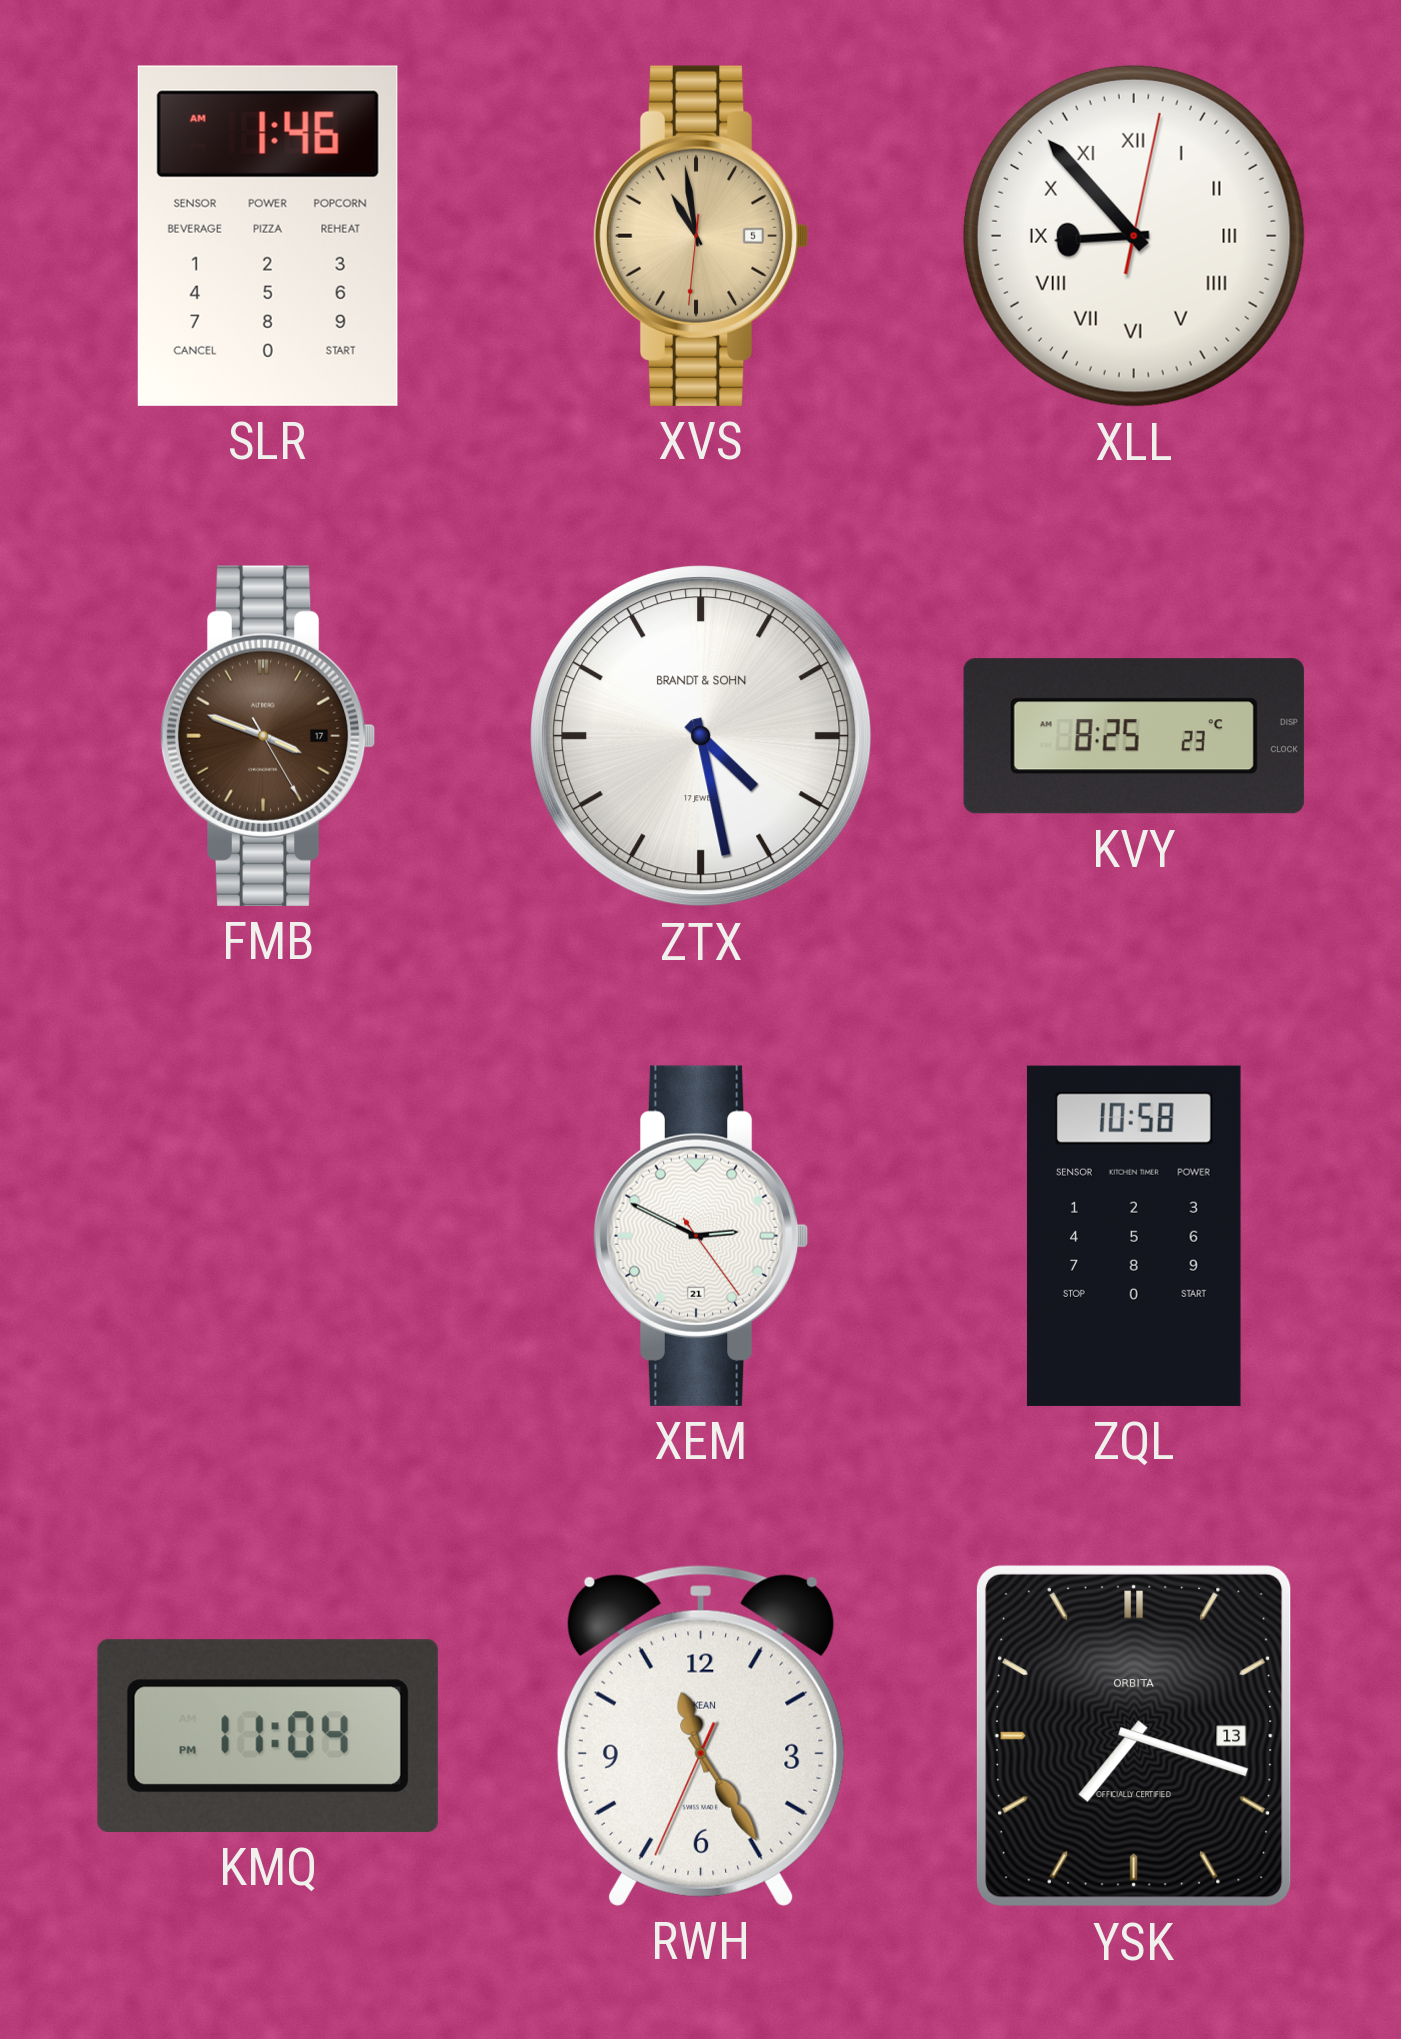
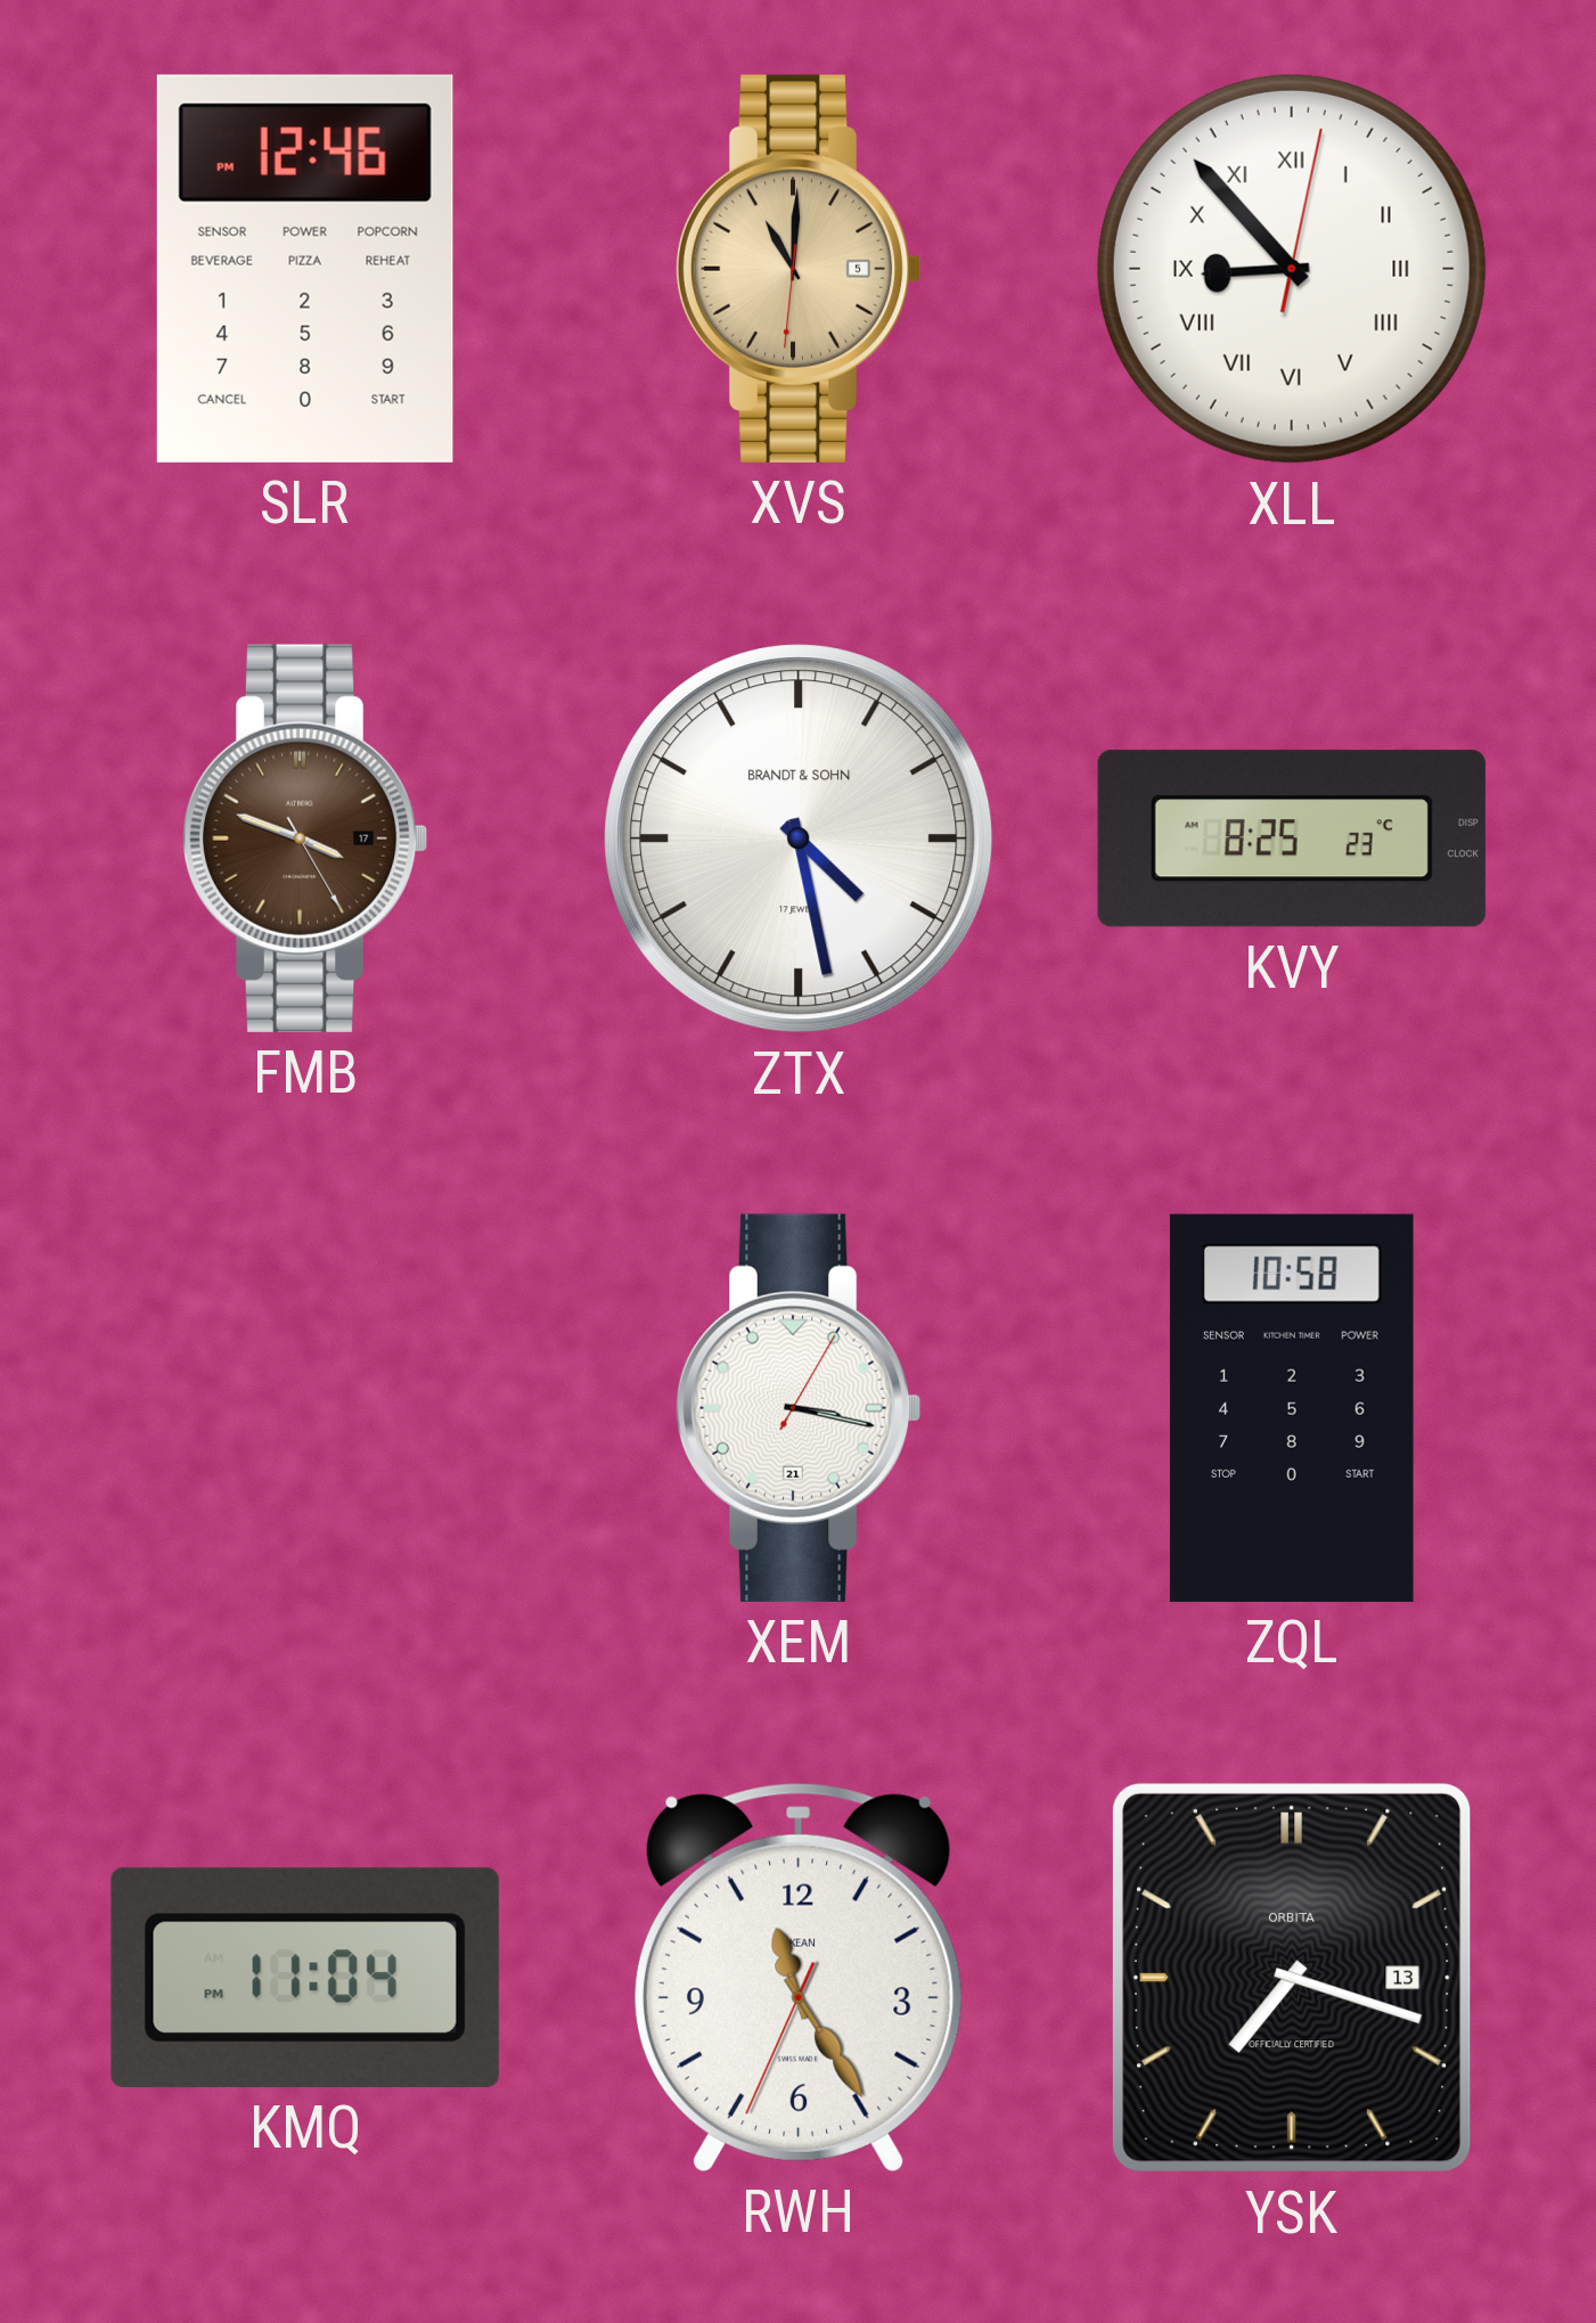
SLR: 1:46 -> 12:46 (305, 269)
XVS: 10:58 -> 11:00 (799, 269)
XEM: 2:49 -> 3:17 (799, 1408)
